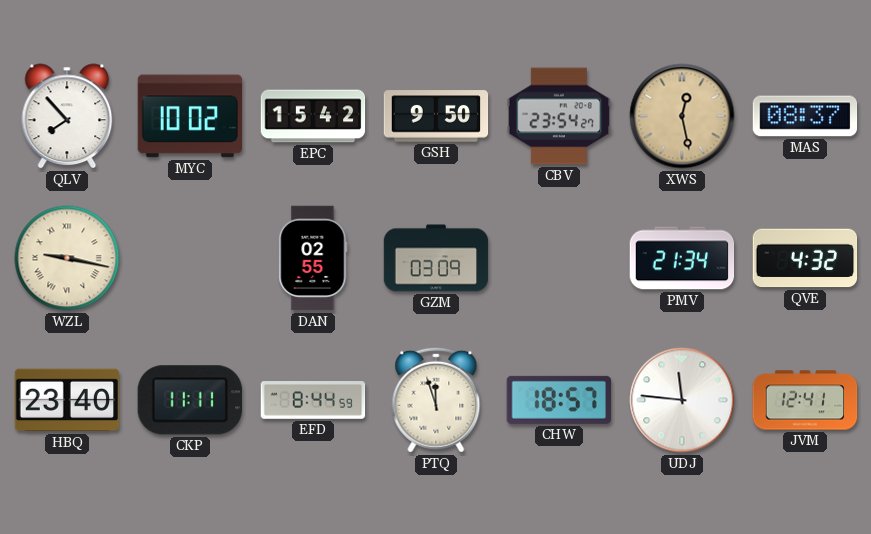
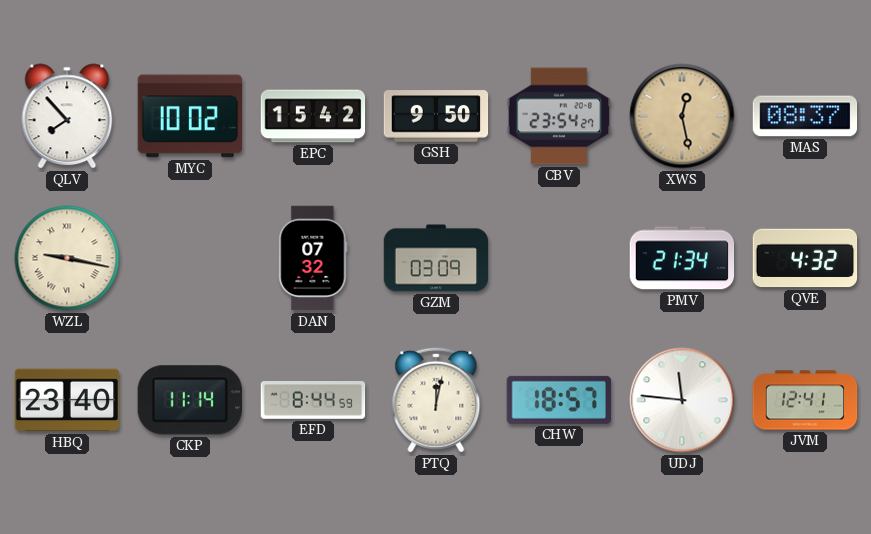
DAN: 02:55 -> 07:32 (313, 258)
CKP: 11:11 -> 11:14 (190, 400)
PTQ: 11:57 -> 12:02 (436, 400)
